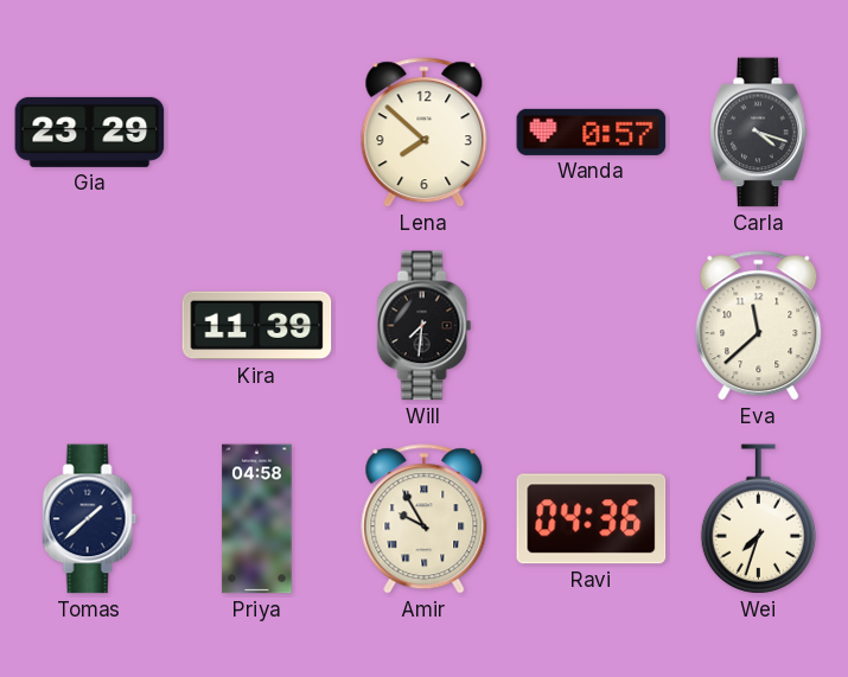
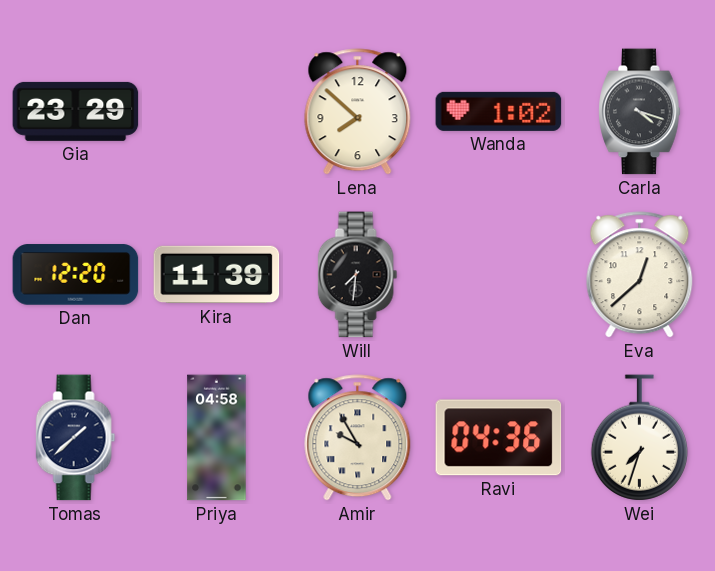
Wanda: 0:57 -> 1:02 (499, 111)
Dan: none -> 12:20 (76, 275)
Eva: 11:38 -> 12:38 (640, 275)
